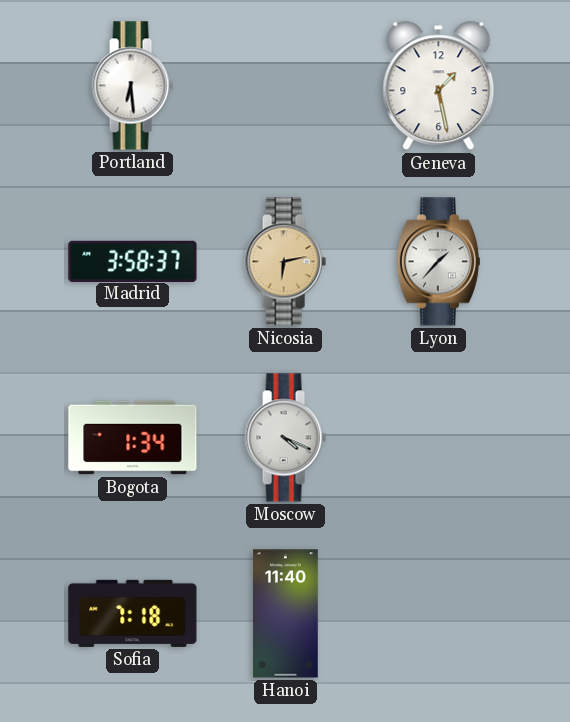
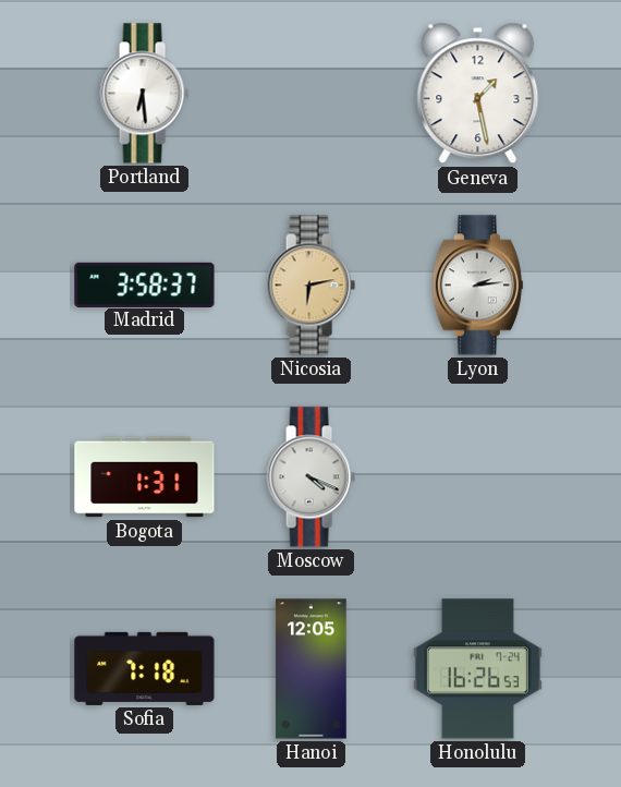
Lyon: 1:37 -> 2:14 (477, 286)
Bogota: 1:34 -> 1:31 (145, 477)
Hanoi: 11:40 -> 12:05 (312, 669)
Honolulu: none -> 16:26 (477, 669)
